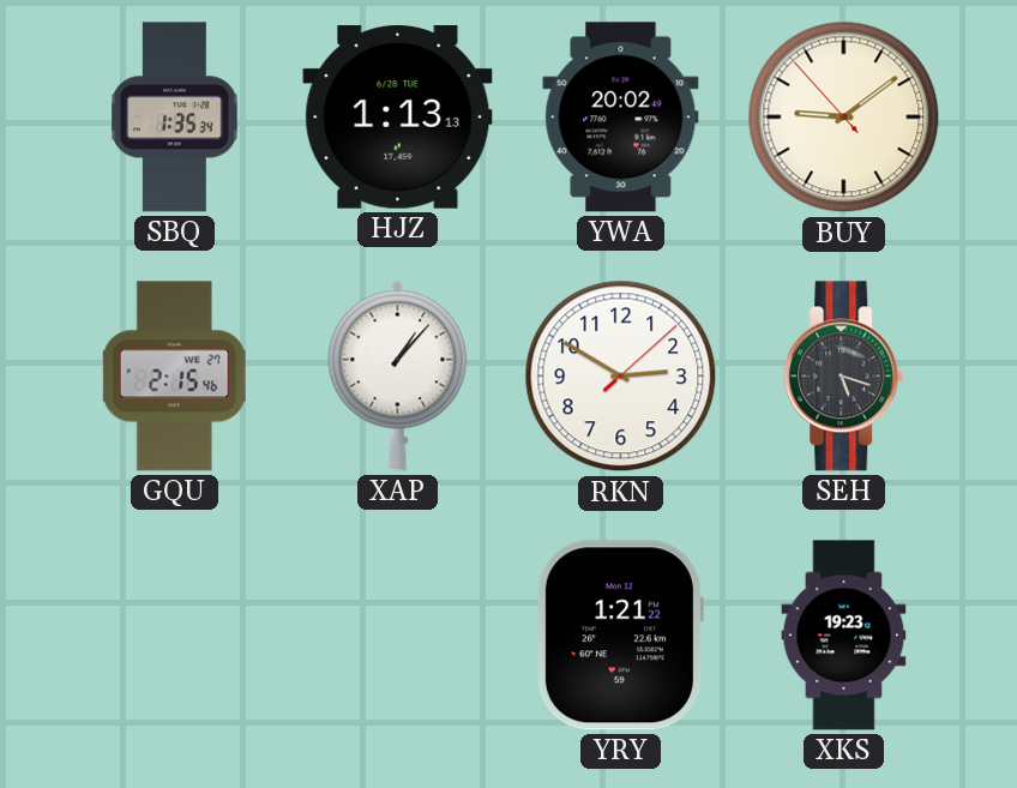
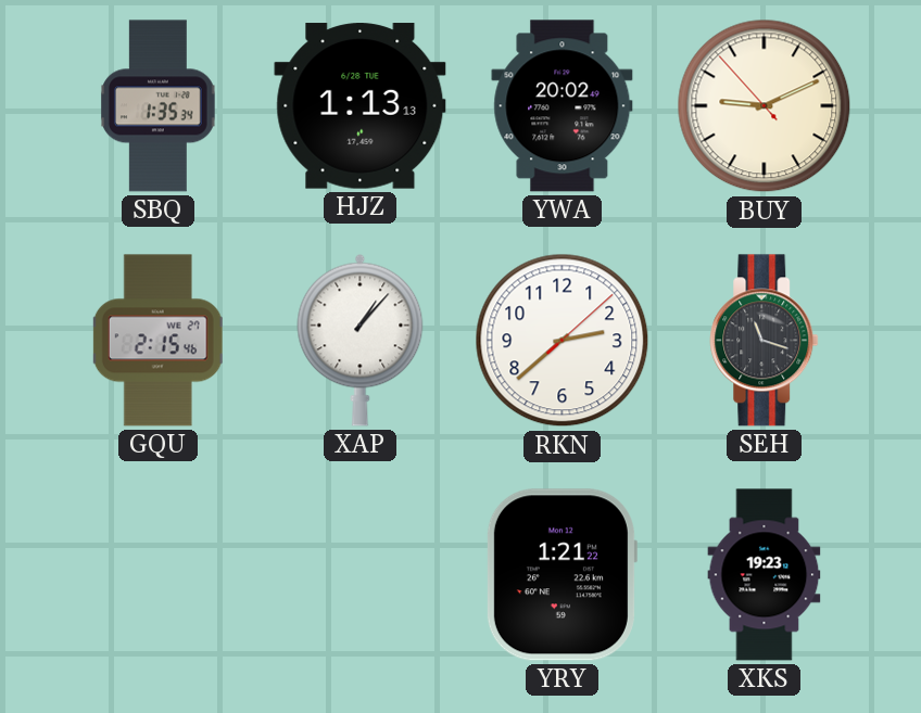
BUY: 9:08 -> 9:10 (765, 106)
RKN: 2:50 -> 2:38 (563, 341)
SEH: 5:18 -> 11:18 (765, 341)
